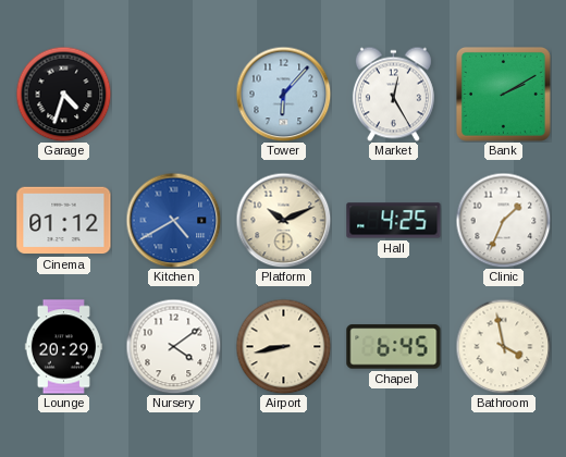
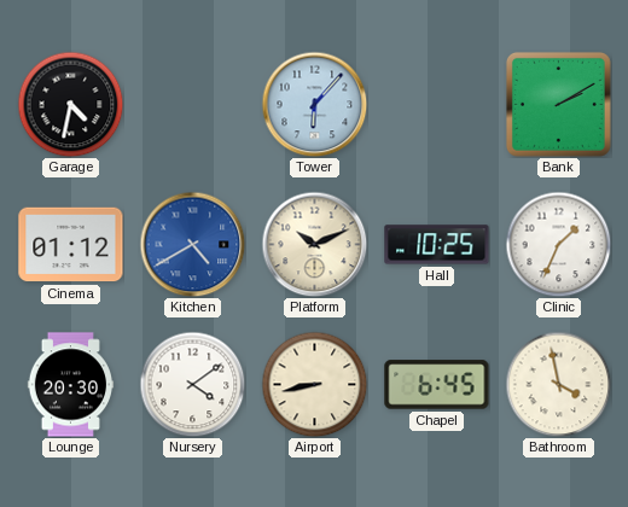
Garage: 4:33 -> 4:32 (70, 104)
Market: 12:25 -> none (393, 94)
Hall: 4:25 -> 10:25 (437, 245)
Lounge: 20:29 -> 20:30 (71, 385)
